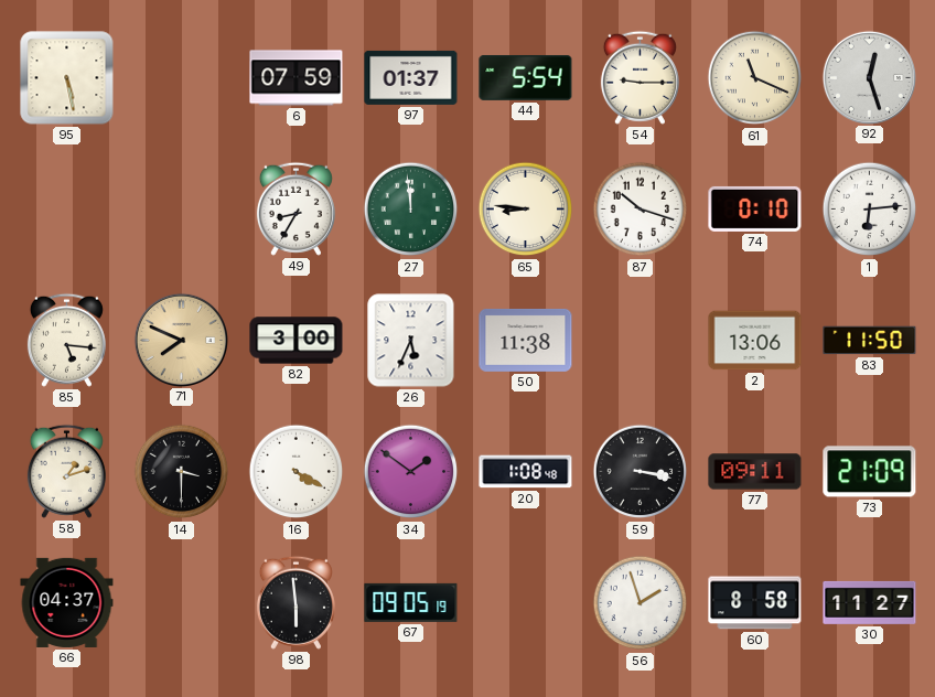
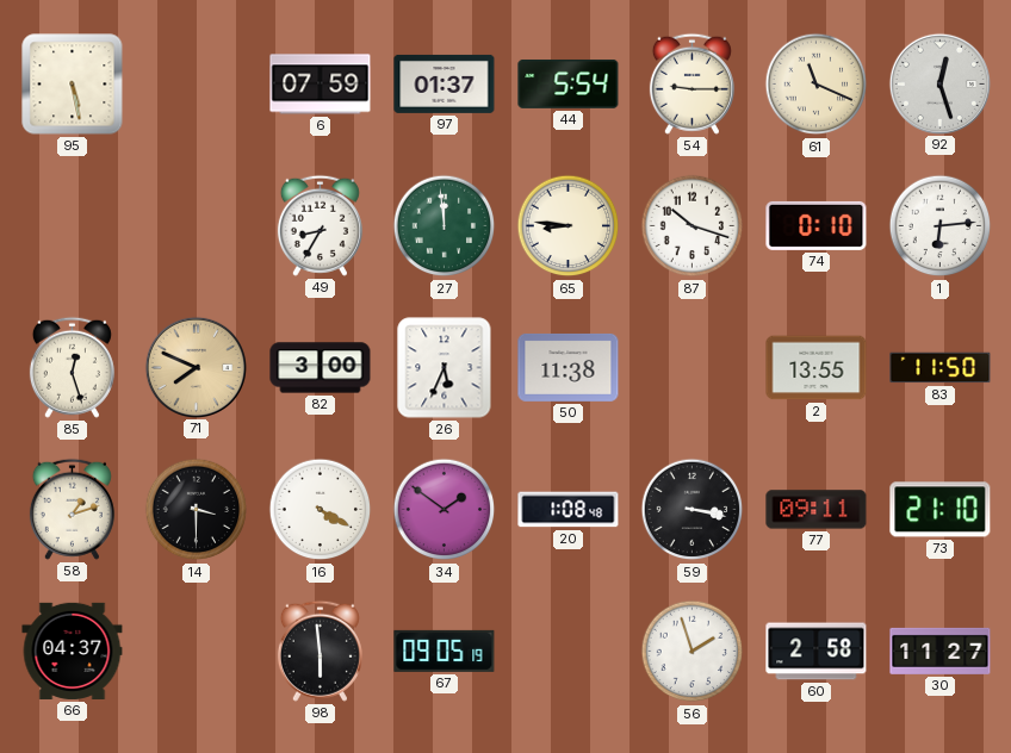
85: 5:16 -> 12:27 (72, 367)
2: 13:06 -> 13:55 (817, 368)
73: 21:09 -> 21:10 (941, 510)
60: 8:58 -> 2:58 (817, 652)
